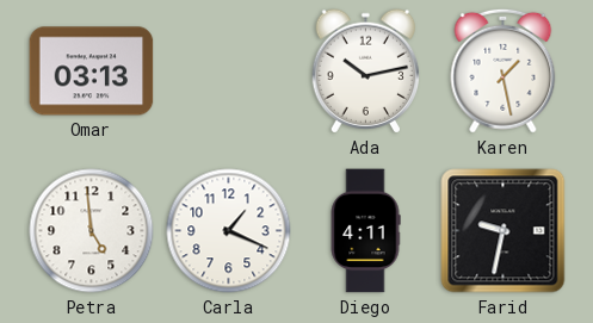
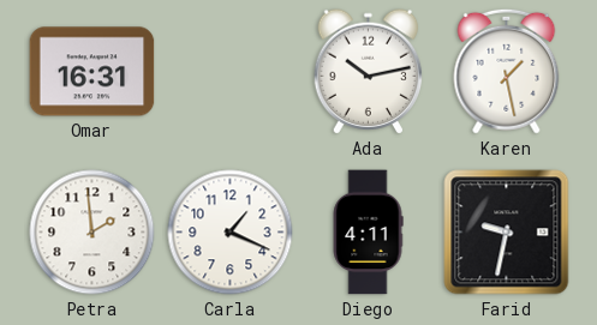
Omar: 03:13 -> 16:31 (92, 72)
Petra: 4:59 -> 1:59 (92, 233)
